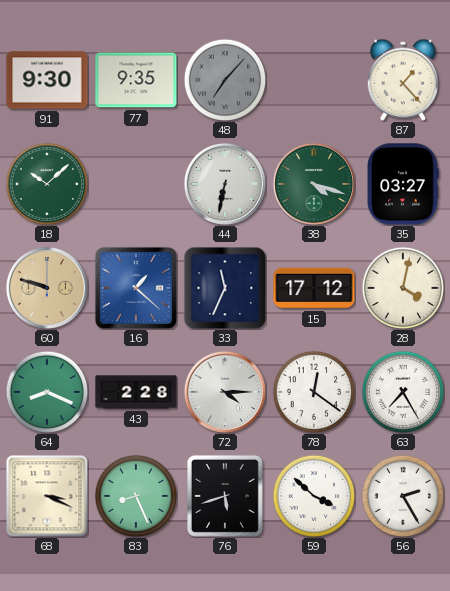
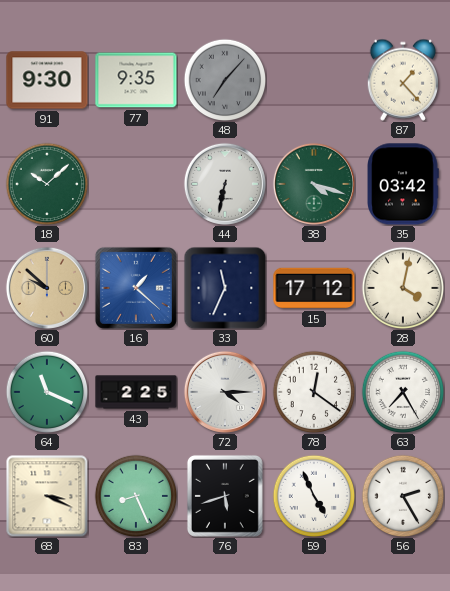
35: 03:27 -> 03:42 (403, 184)
60: 9:48 -> 9:52 (47, 288)
64: 8:19 -> 11:19 (47, 392)
43: 2:28 -> 2:25 (136, 392)
59: 3:52 -> 4:56 (314, 496)
